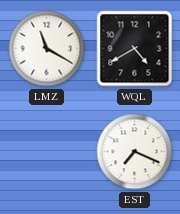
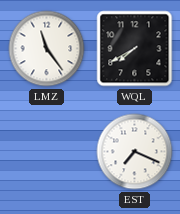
LMZ: 11:20 -> 11:24 (47, 49)
WQL: 4:40 -> 7:40 (135, 49)
